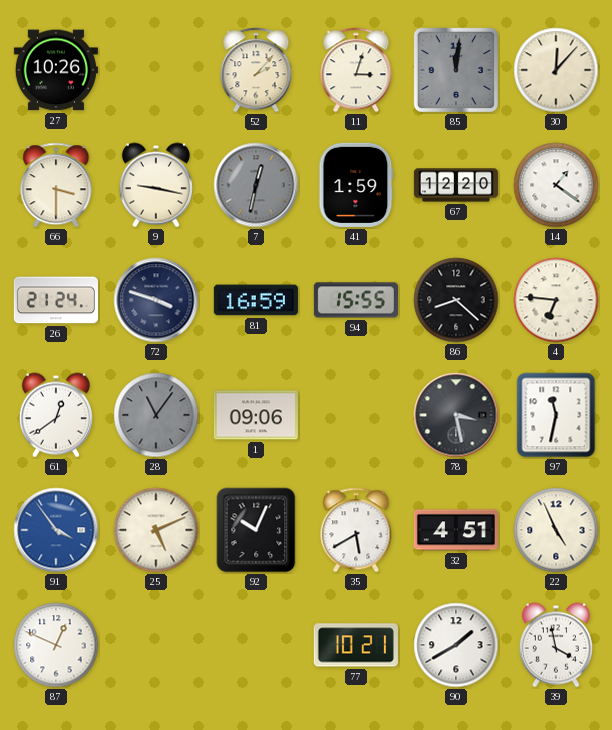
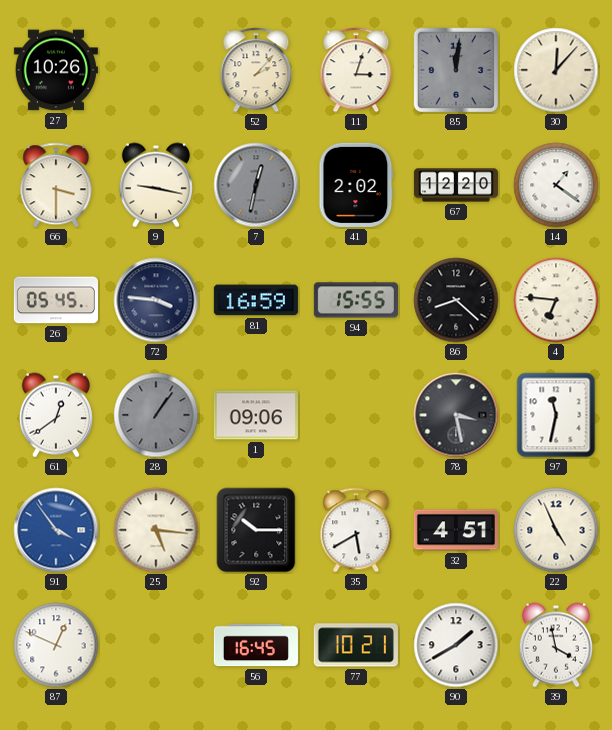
41: 1:59 -> 2:02 (356, 185)
26: 21:24 -> 05:45 (56, 300)
72: 3:48 -> 3:46 (156, 300)
28: 11:06 -> 1:06 (156, 415)
25: 5:11 -> 5:16 (156, 530)
92: 10:04 -> 10:15 (256, 530)
56: none -> 16:45 (256, 645)
